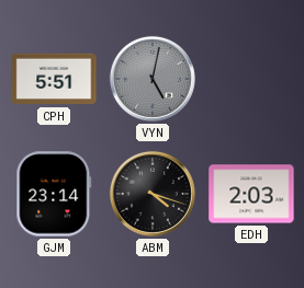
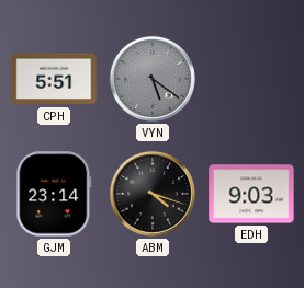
VYN: 5:02 -> 5:21 (153, 79)
EDH: 2:03 -> 9:03 (251, 194)
